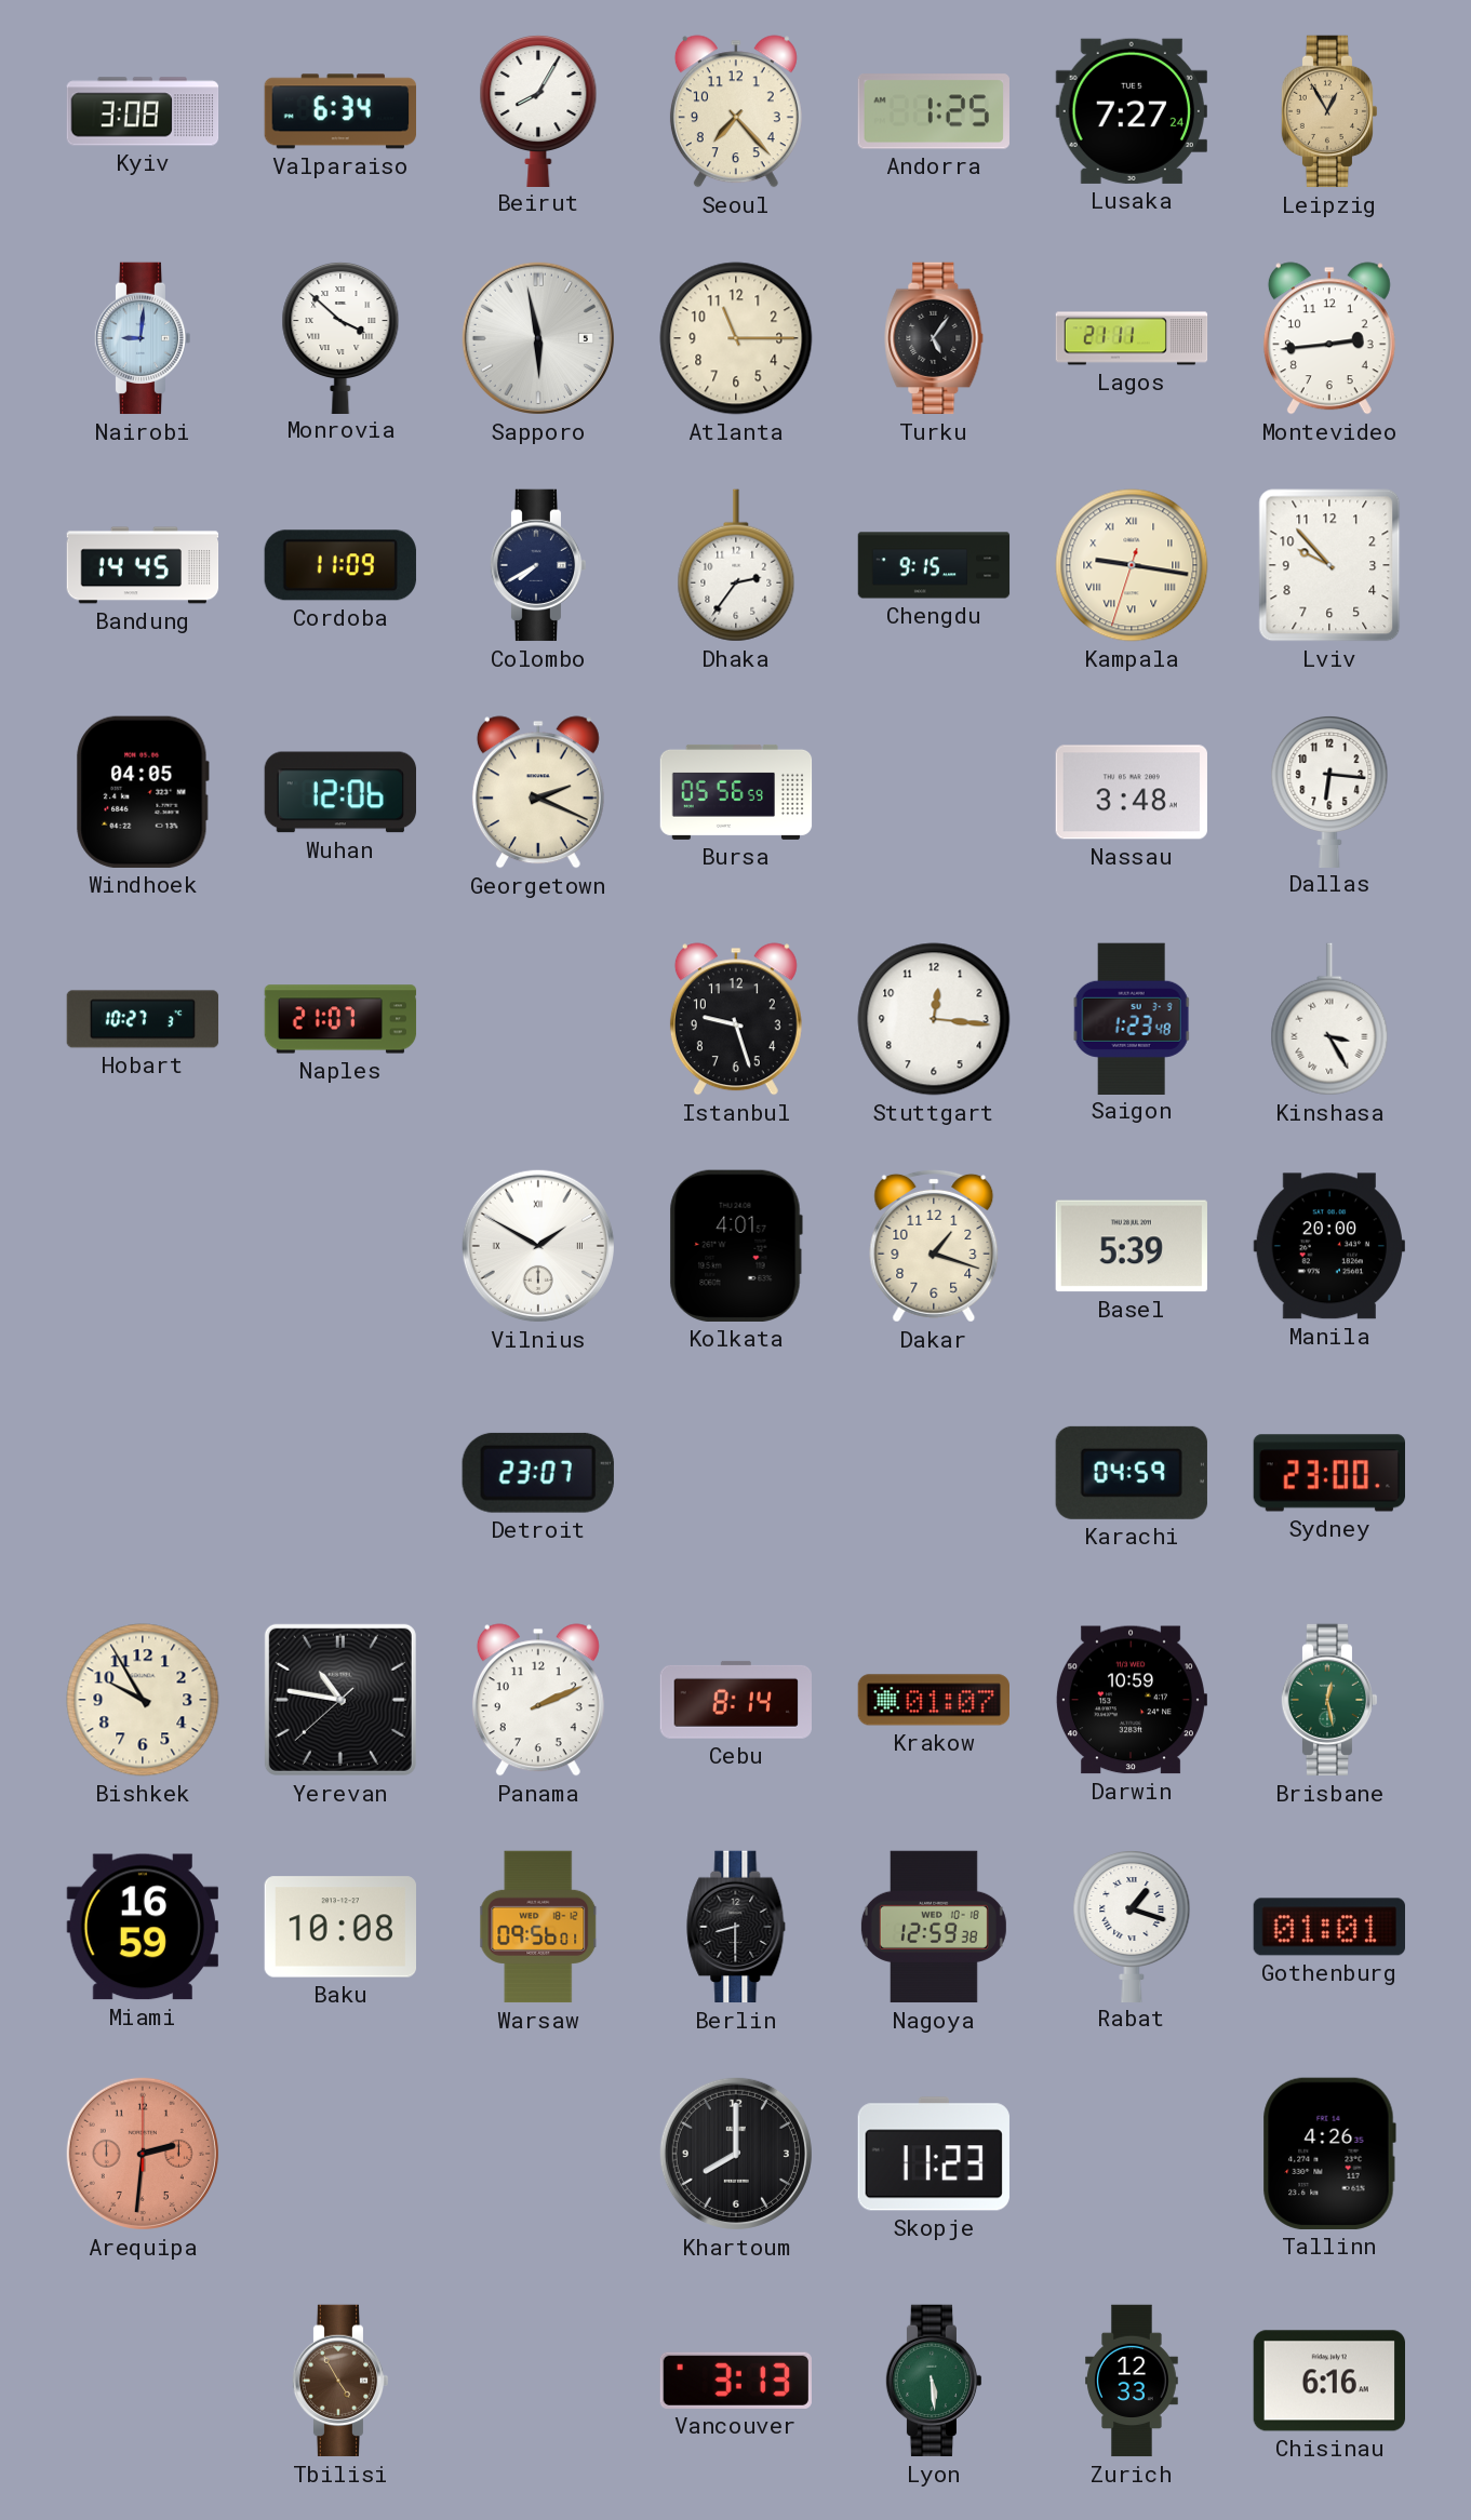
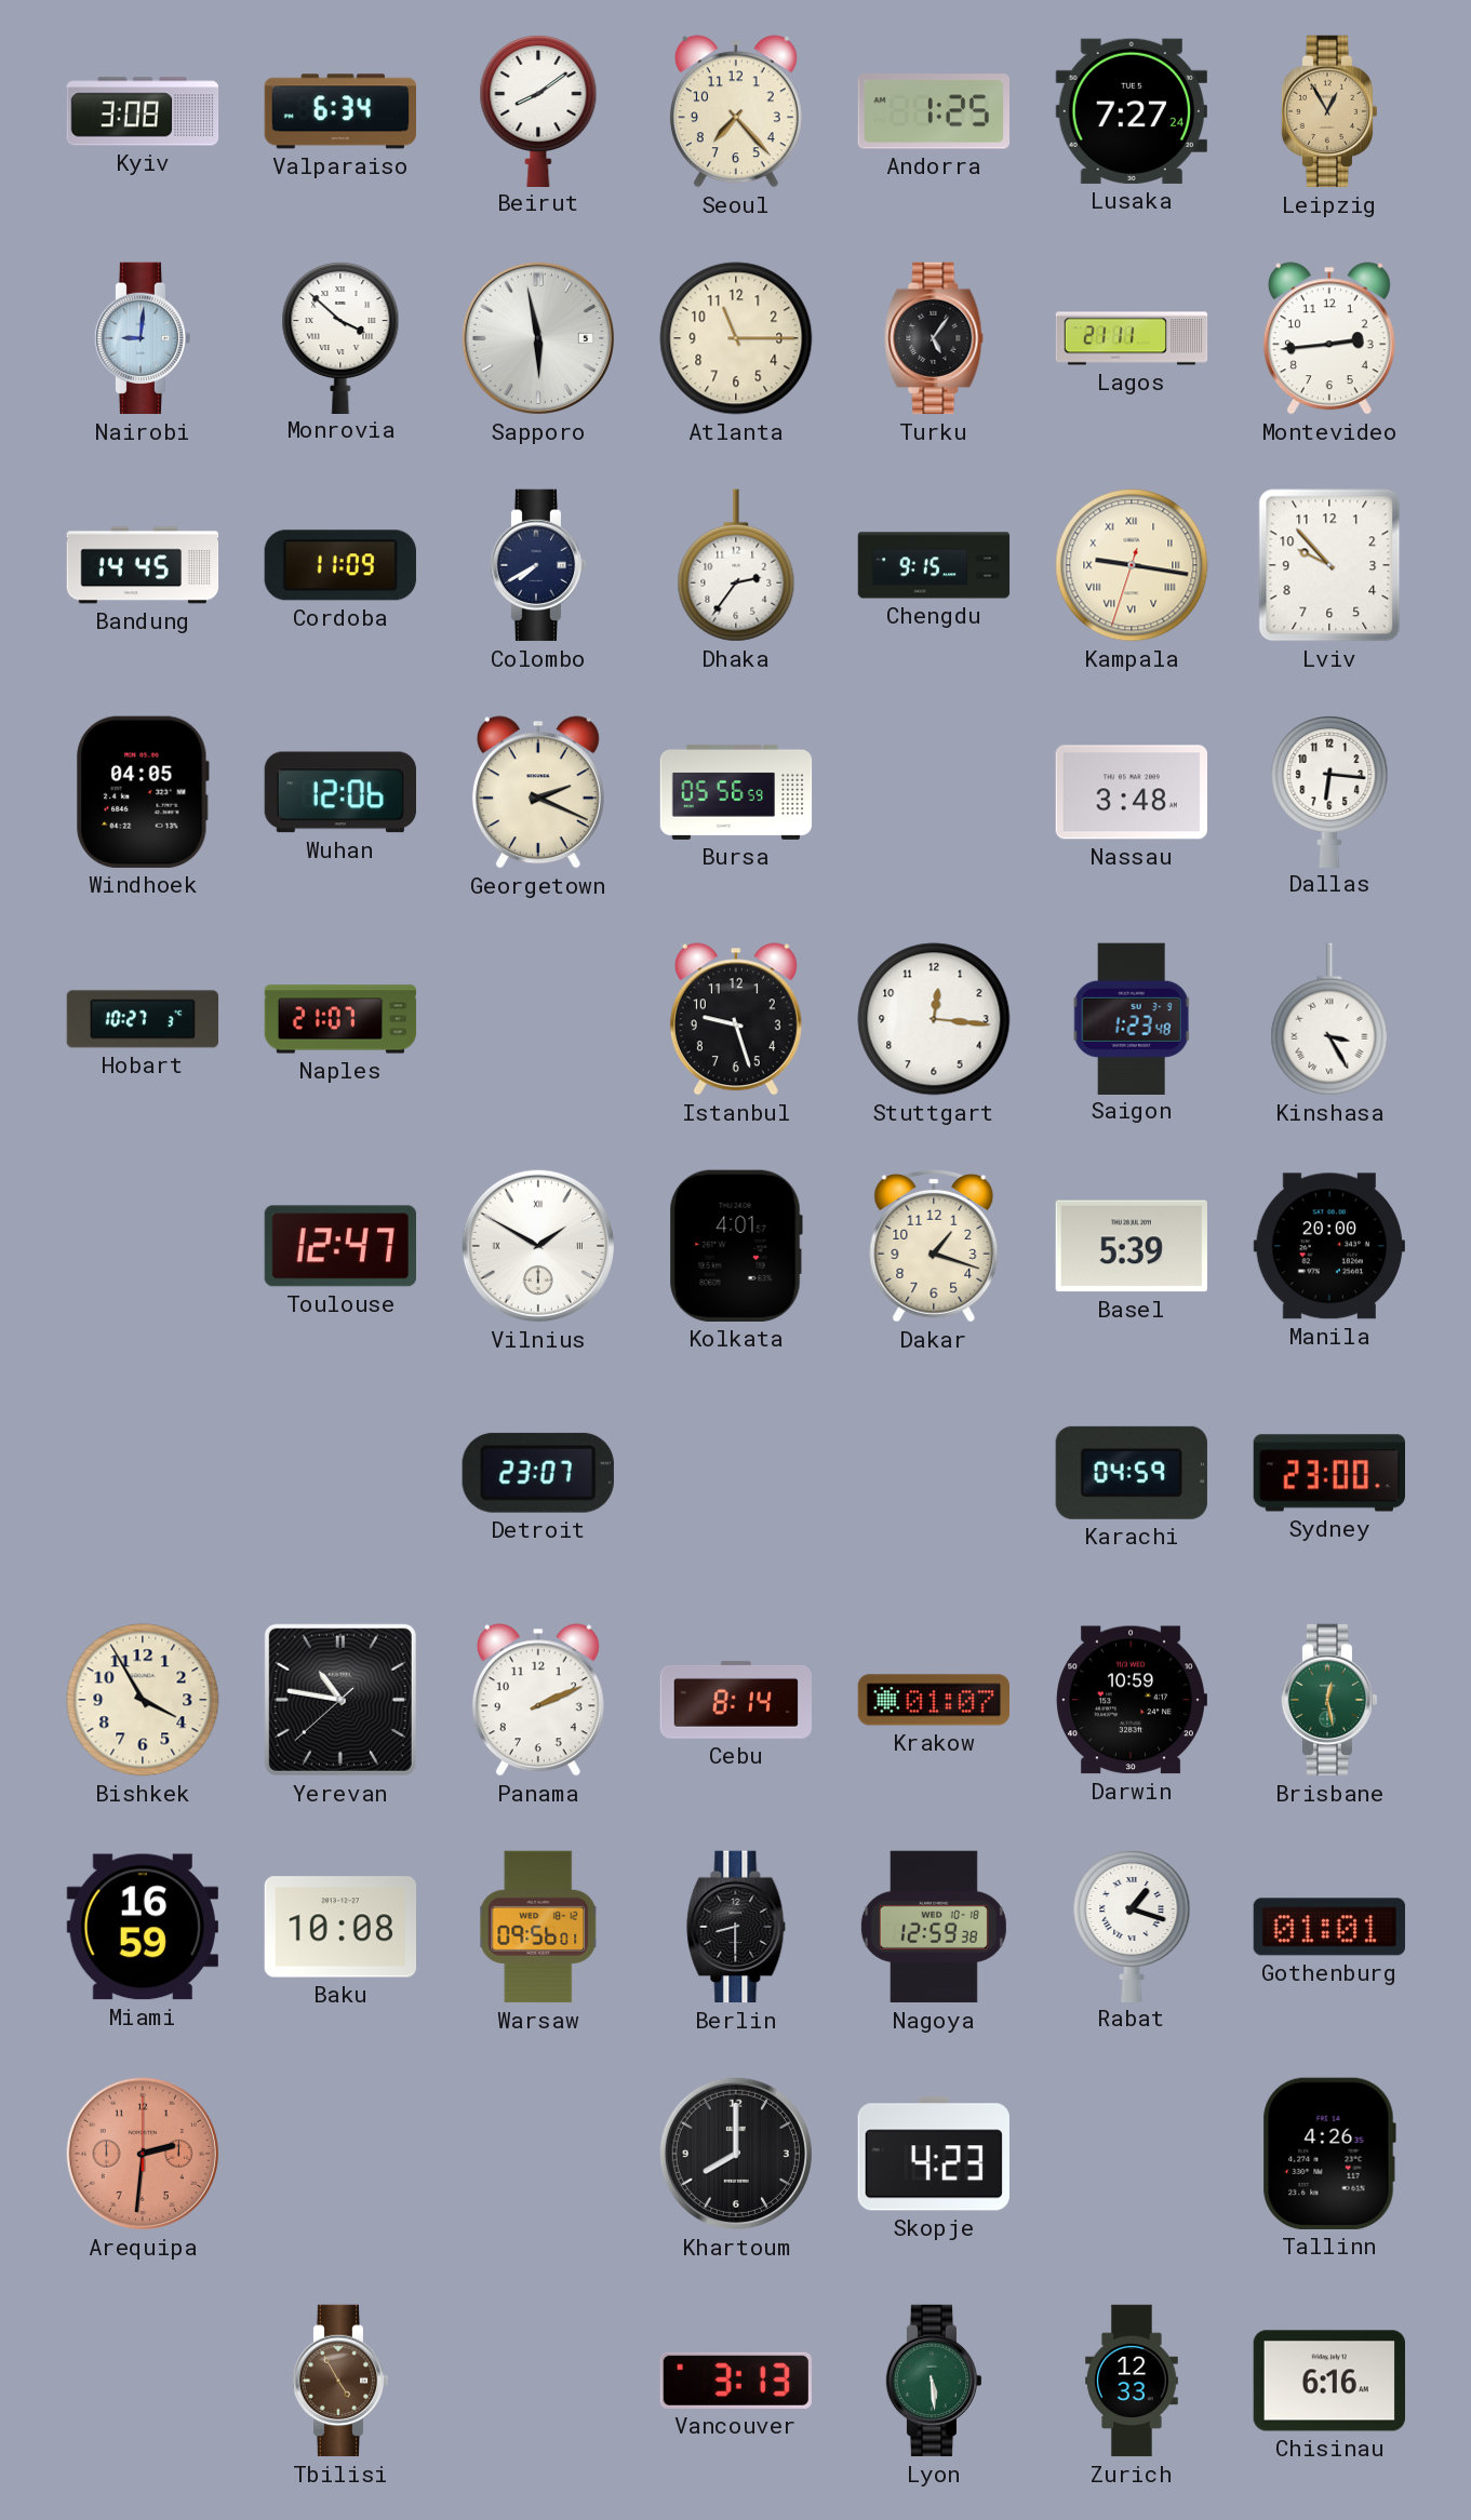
Beirut: 8:05 -> 8:09 (538, 110)
Toulouse: none -> 12:47 (339, 1246)
Bishkek: 9:55 -> 3:55 (143, 1700)
Skopje: 11:23 -> 4:23 (934, 2154)
